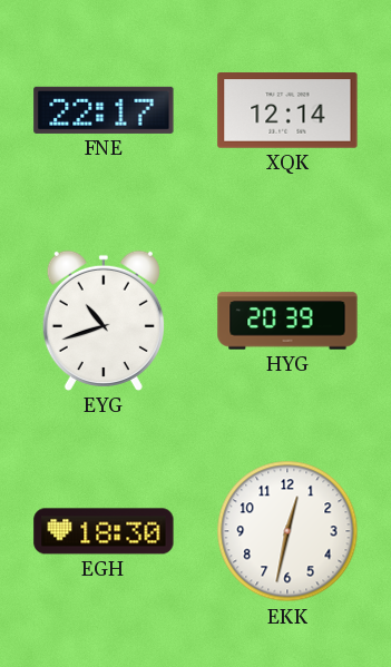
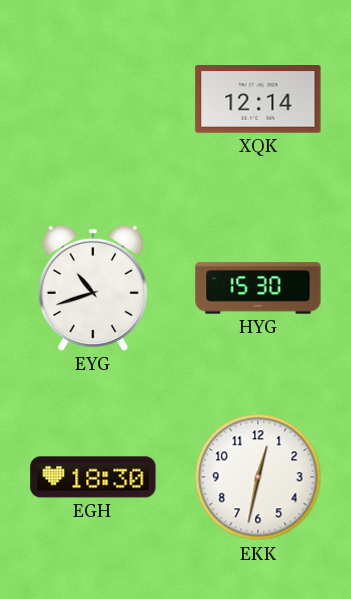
FNE: 22:17 -> none (104, 110)
HYG: 20:39 -> 15:30 (258, 288)
